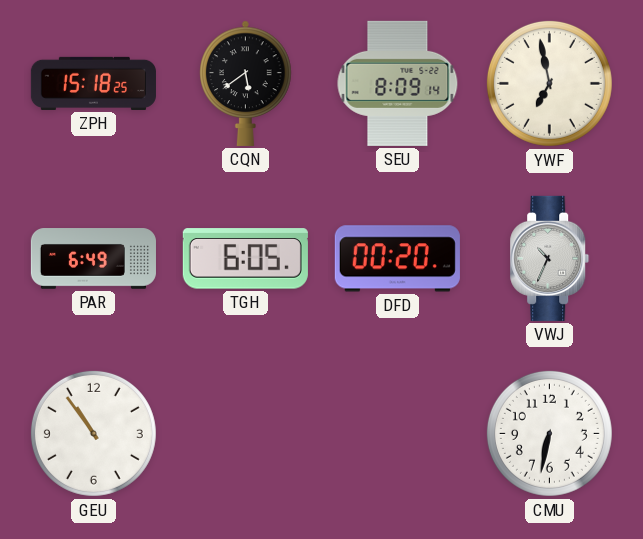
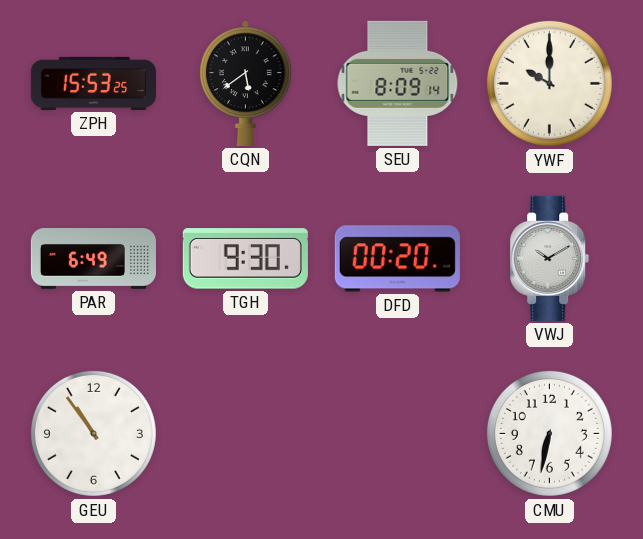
ZPH: 15:18 -> 15:53 (93, 83)
YWF: 6:58 -> 10:00 (549, 83)
TGH: 6:05 -> 9:30 (245, 259)
VWJ: 10:34 -> 10:10 (550, 258)
